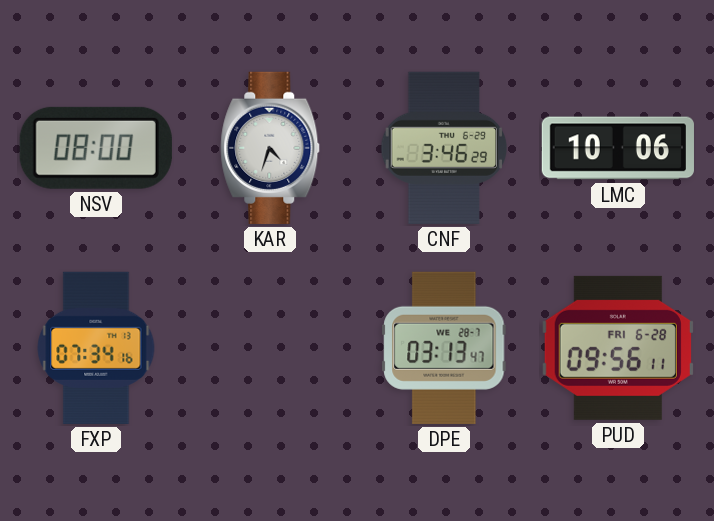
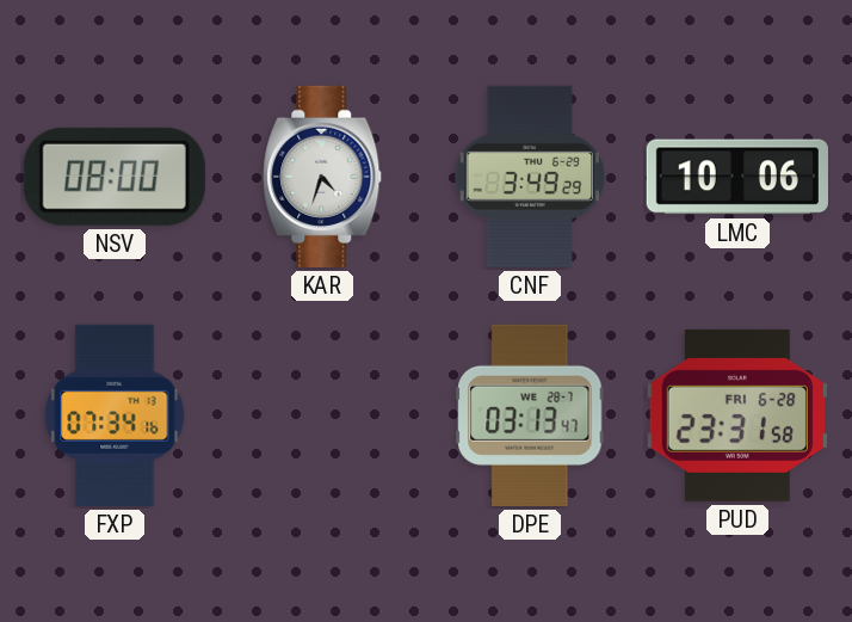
CNF: 3:46 -> 3:49 (530, 177)
PUD: 09:56 -> 23:31 (737, 415)
